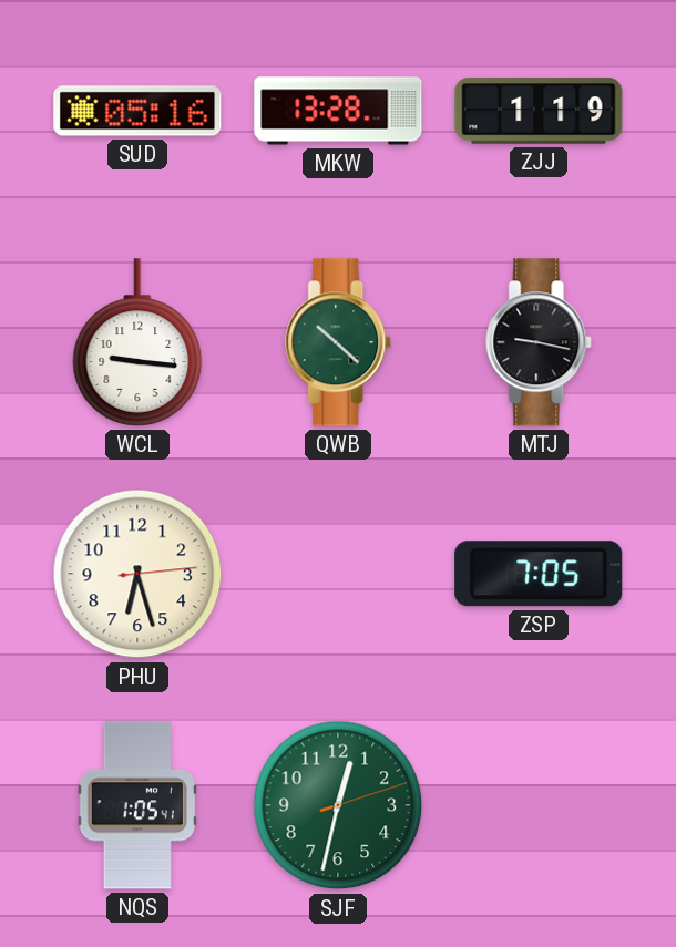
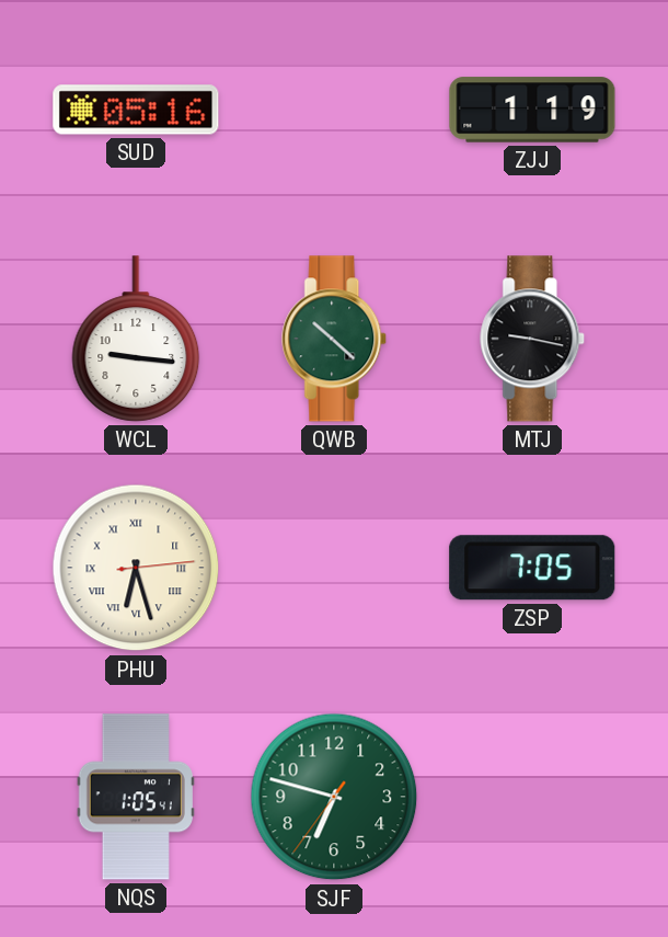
MKW: 13:28 -> none (338, 111)
PHU numerals: Arabic -> Roman (136, 568)
SJF: 12:32 -> 6:47 (334, 797)
